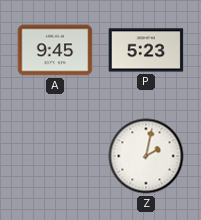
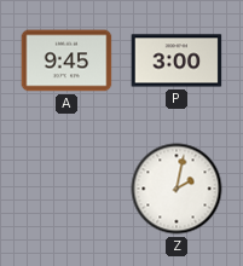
P: 5:23 -> 3:00 (177, 60)
